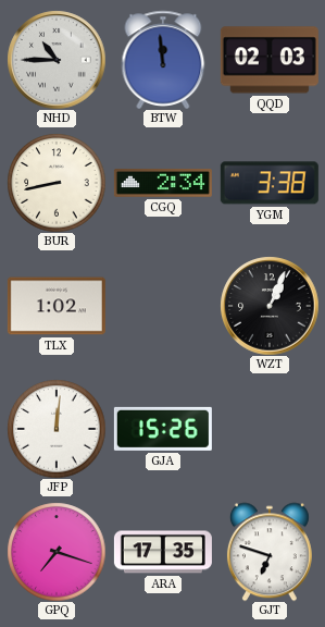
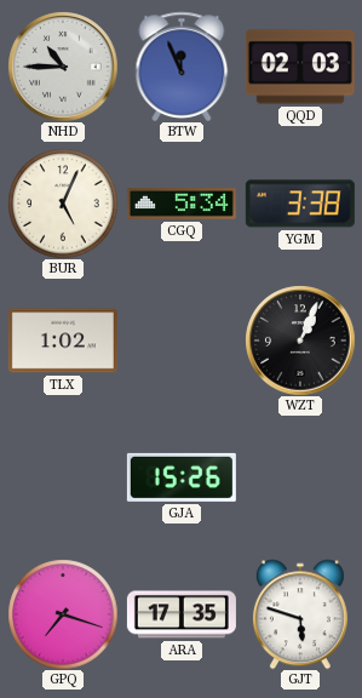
BTW: 11:59 -> 11:56 (182, 65)
BUR: 8:43 -> 5:04 (63, 204)
CGQ: 2:34 -> 5:34 (182, 205)
JFP: 12:01 -> none (57, 429)
GJT: 6:48 -> 5:48 (300, 614)
